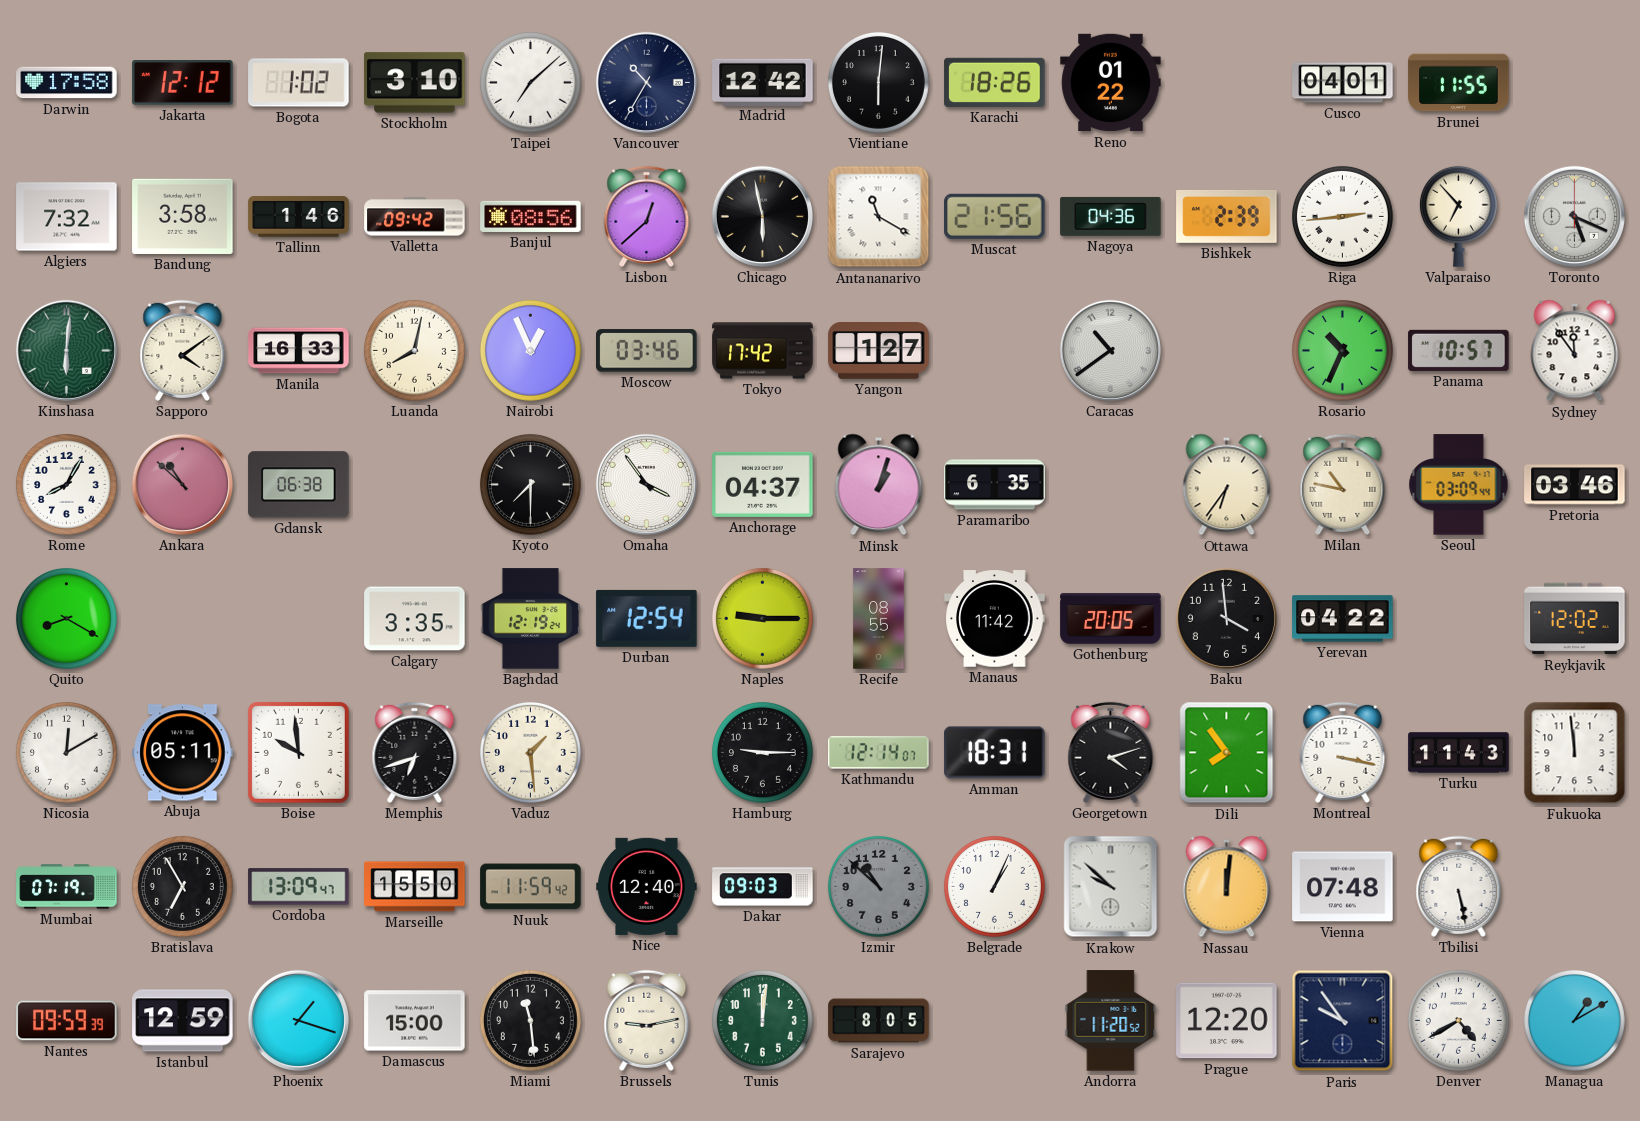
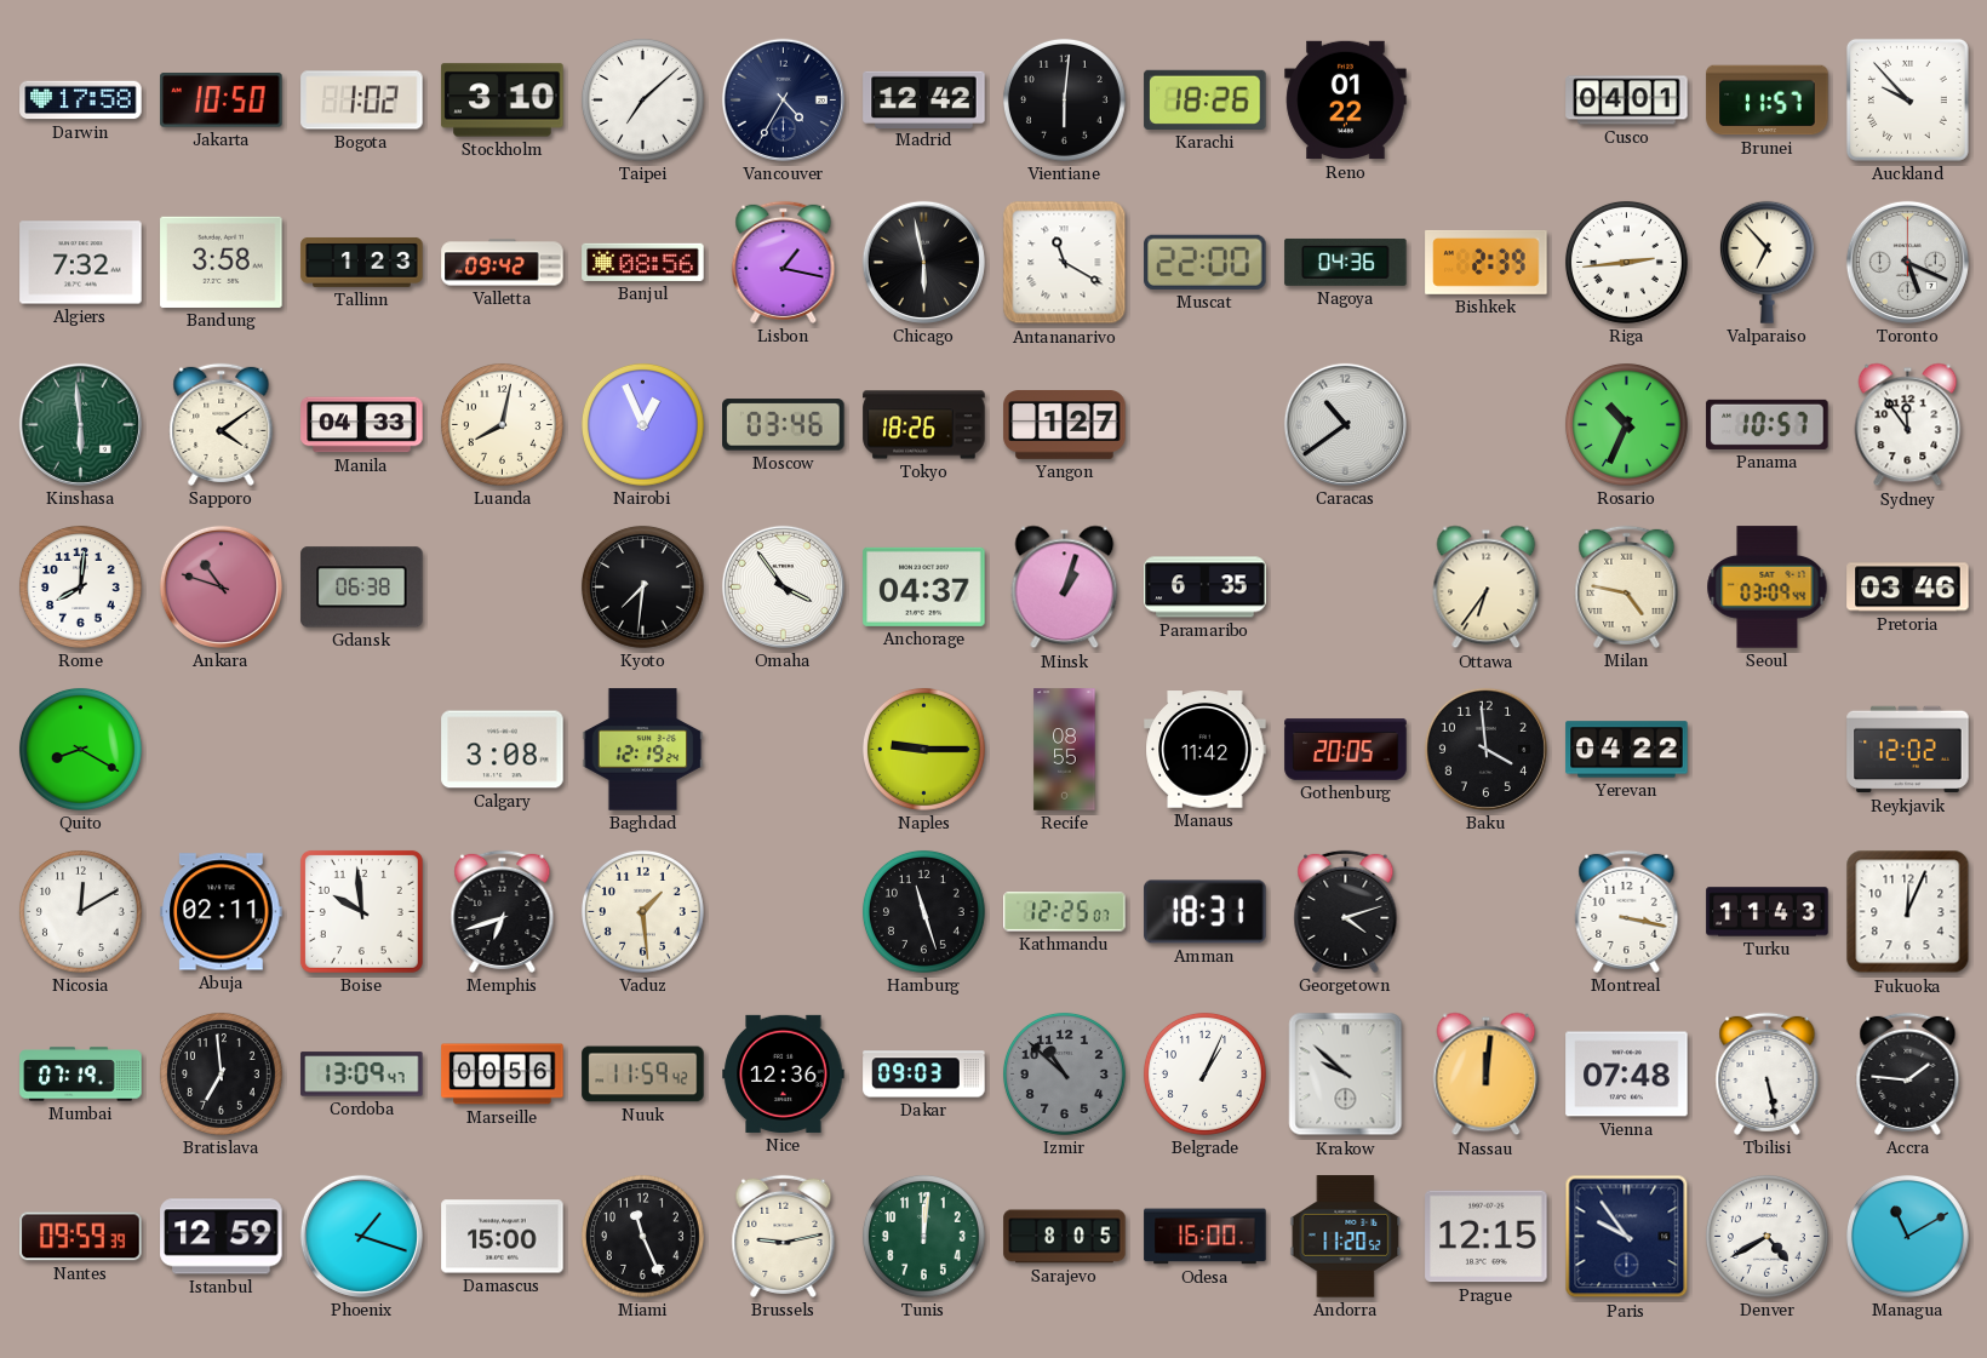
Jakarta: 12:12 -> 10:50 (222, 101)
Vancouver: 10:35 -> 4:35 (783, 99)
Brunei: 11:55 -> 11:57 (1768, 101)
Auckland: none -> 9:53 (1907, 99)
Tallinn: 1:46 -> 1:23 (362, 262)
Lisbon: 12:38 -> 1:17 (784, 262)
Muscat: 21:56 -> 22:00 (1206, 262)
Kinshasa: 6:01 -> 5:59 (80, 424)
Manila: 16:33 -> 04:33 (362, 425)
Tokyo: 17:42 -> 18:26 (924, 425)
Rome: 8:05 -> 8:01 (80, 586)
Ankara: 10:52 -> 10:48 (221, 586)
Kyoto: 7:30 -> 7:31 (642, 586)
Milan: 10:47 -> 4:47 (1627, 586)
Calgary: 3:35 -> 3:08 (503, 750)
Durban: 12:54 -> none (647, 618)
Abuja: 05:11 -> 02:11 (222, 912)
Hamburg: 9:15 -> 11:27 (923, 911)
Kathmandu: 12:14 -> 12:25 (1065, 912)
Dili: 7:54 -> none (1227, 753)
Fukuoka: 11:59 -> 12:04 (1908, 912)
Bratislava: 6:55 -> 6:59 (221, 1073)
Marseille: 15:50 -> 00:56 (503, 1075)
Nice: 12:40 -> 12:36 (784, 1073)
Accra: none -> 1:46 (1908, 1073)
Miami: 11:29 -> 11:26 (642, 1236)
Odesa: none -> 16:00 (1206, 1237)
Prague: 12:20 -> 12:15 (1487, 1237)
Managua: 1:10 -> 11:10 (1907, 1236)
